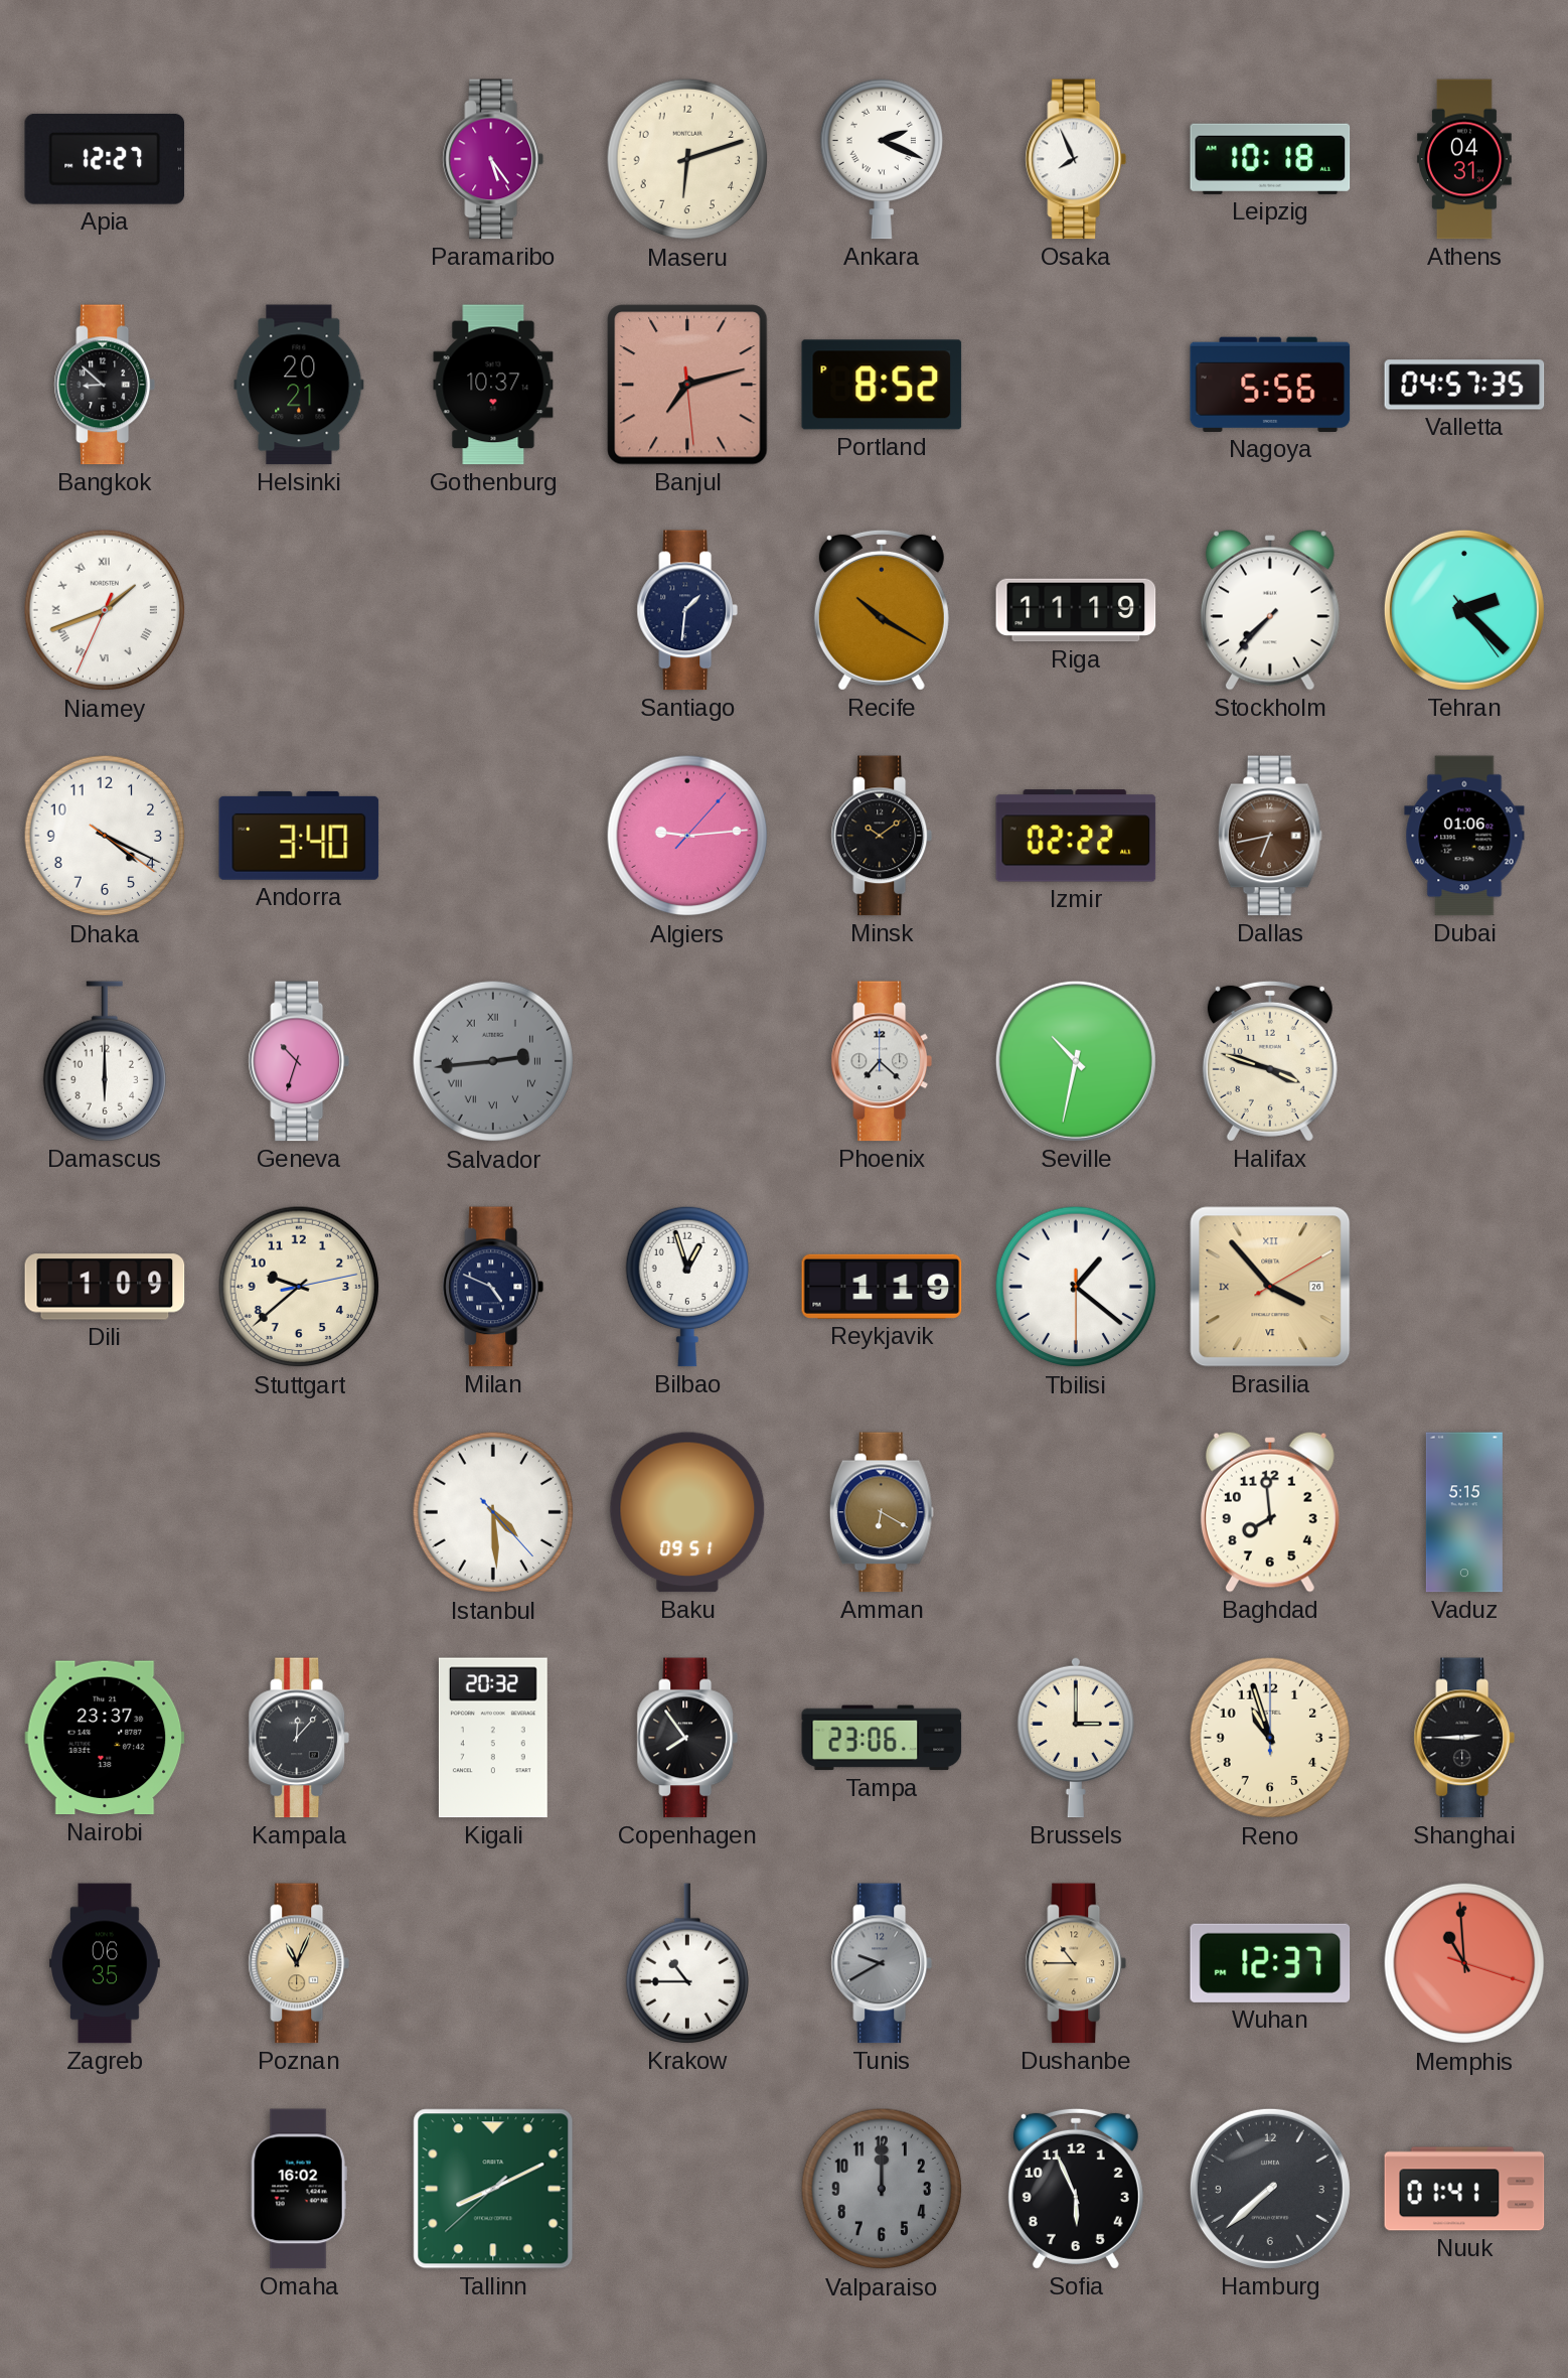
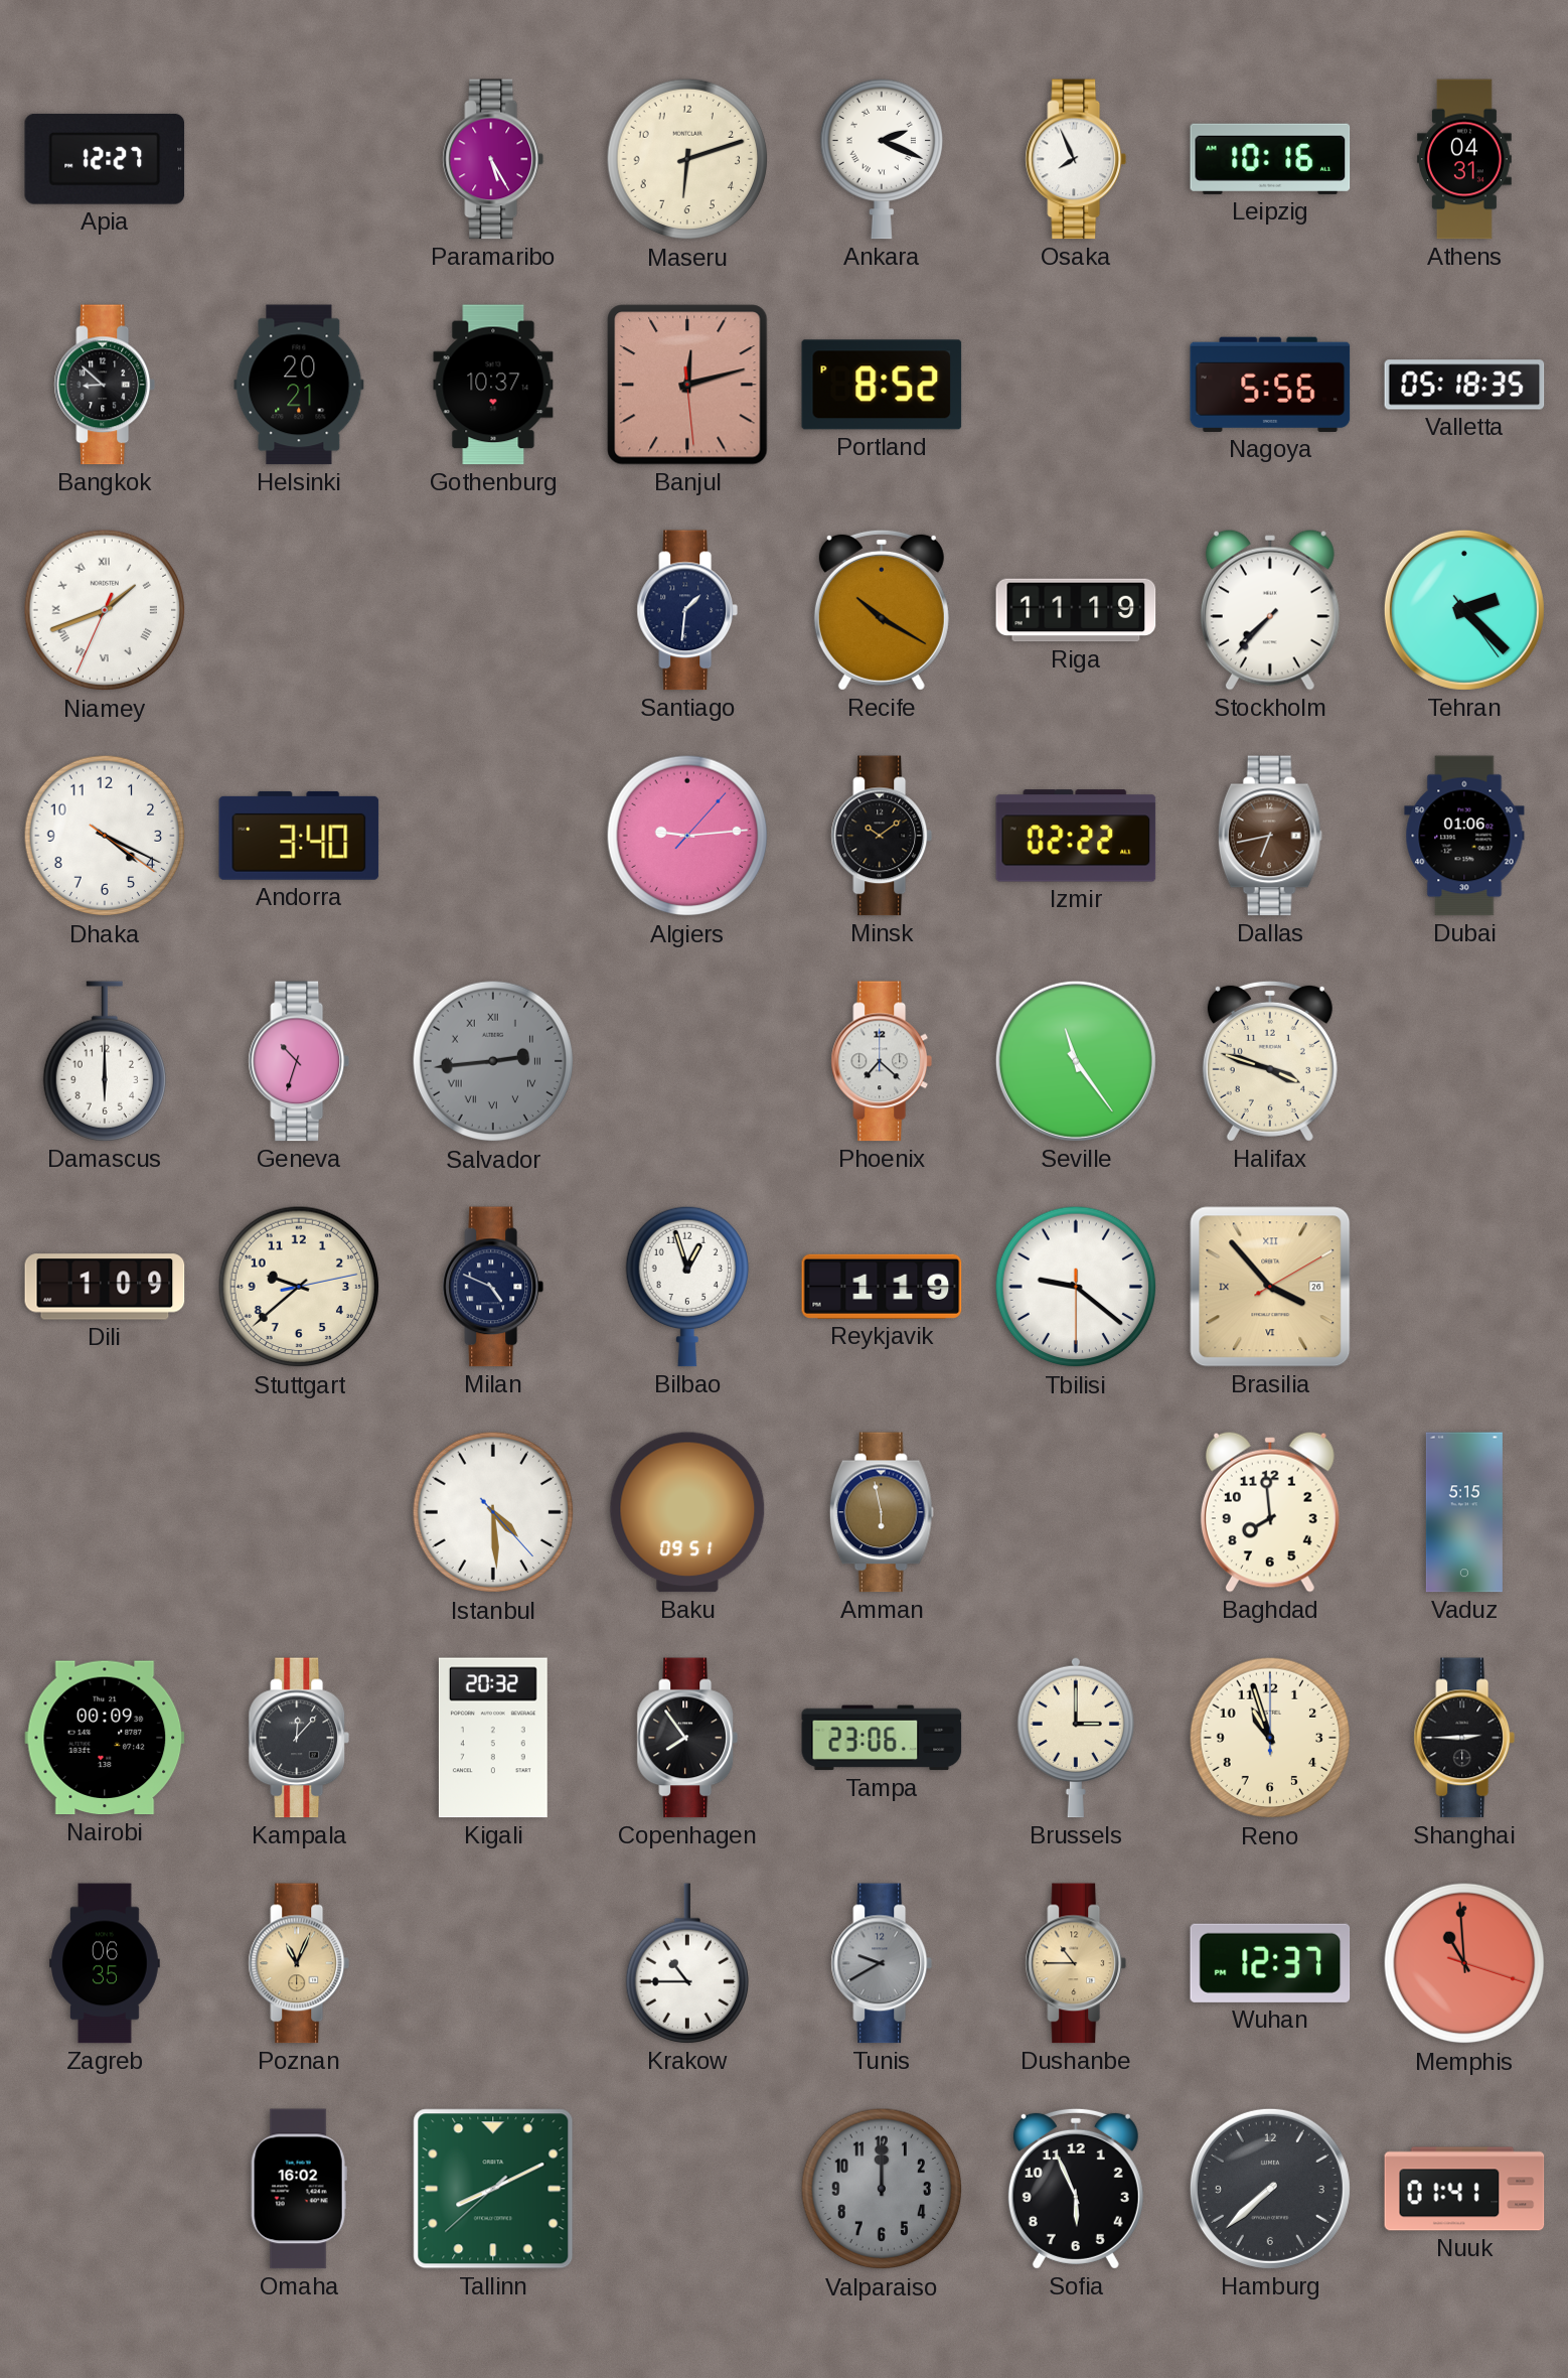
Paramaribo: 5:24 -> 5:25 (493, 159)
Leipzig: 10:18 -> 10:16 (1270, 159)
Banjul: 7:12 -> 12:12 (687, 385)
Valletta: 04:57 -> 05:18 (1464, 385)
Seville: 10:32 -> 11:24 (1076, 1061)
Tbilisi: 1:21 -> 9:21 (1076, 1287)
Amman: 6:20 -> 5:58 (882, 1512)
Nairobi: 23:37 -> 00:09 (105, 1738)
